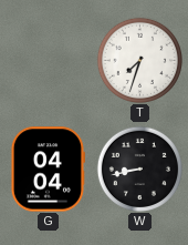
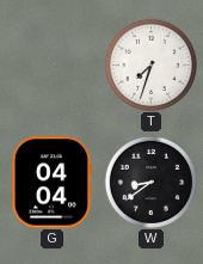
W: 8:43 -> 8:39 (150, 182)
